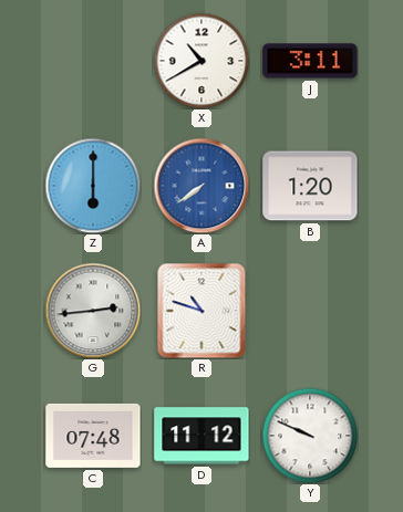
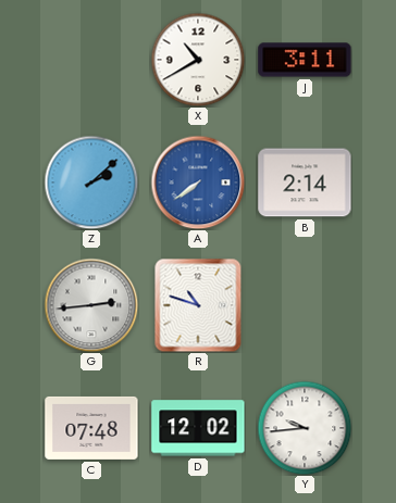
Z: 6:00 -> 2:08 (91, 183)
B: 1:20 -> 2:14 (305, 183)
D: 11:12 -> 12:02 (198, 428)
Y: 9:49 -> 9:44 (305, 428)
